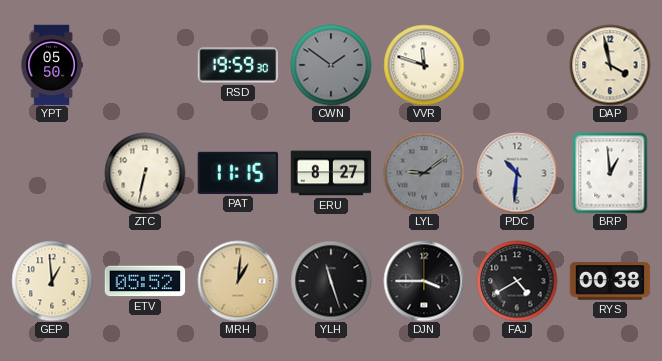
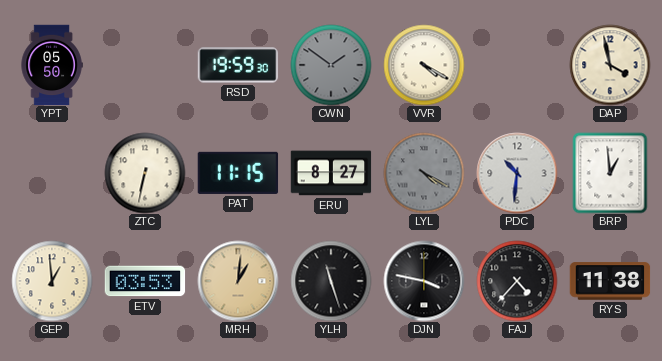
VVR: 11:48 -> 4:20 (424, 65)
LYL: 9:09 -> 4:20 (424, 173)
ETV: 05:52 -> 03:53 (145, 281)
DJN: 3:45 -> 3:47 (424, 281)
FAJ: 4:40 -> 4:37 (517, 281)
RYS: 00:38 -> 11:38 (610, 281)
